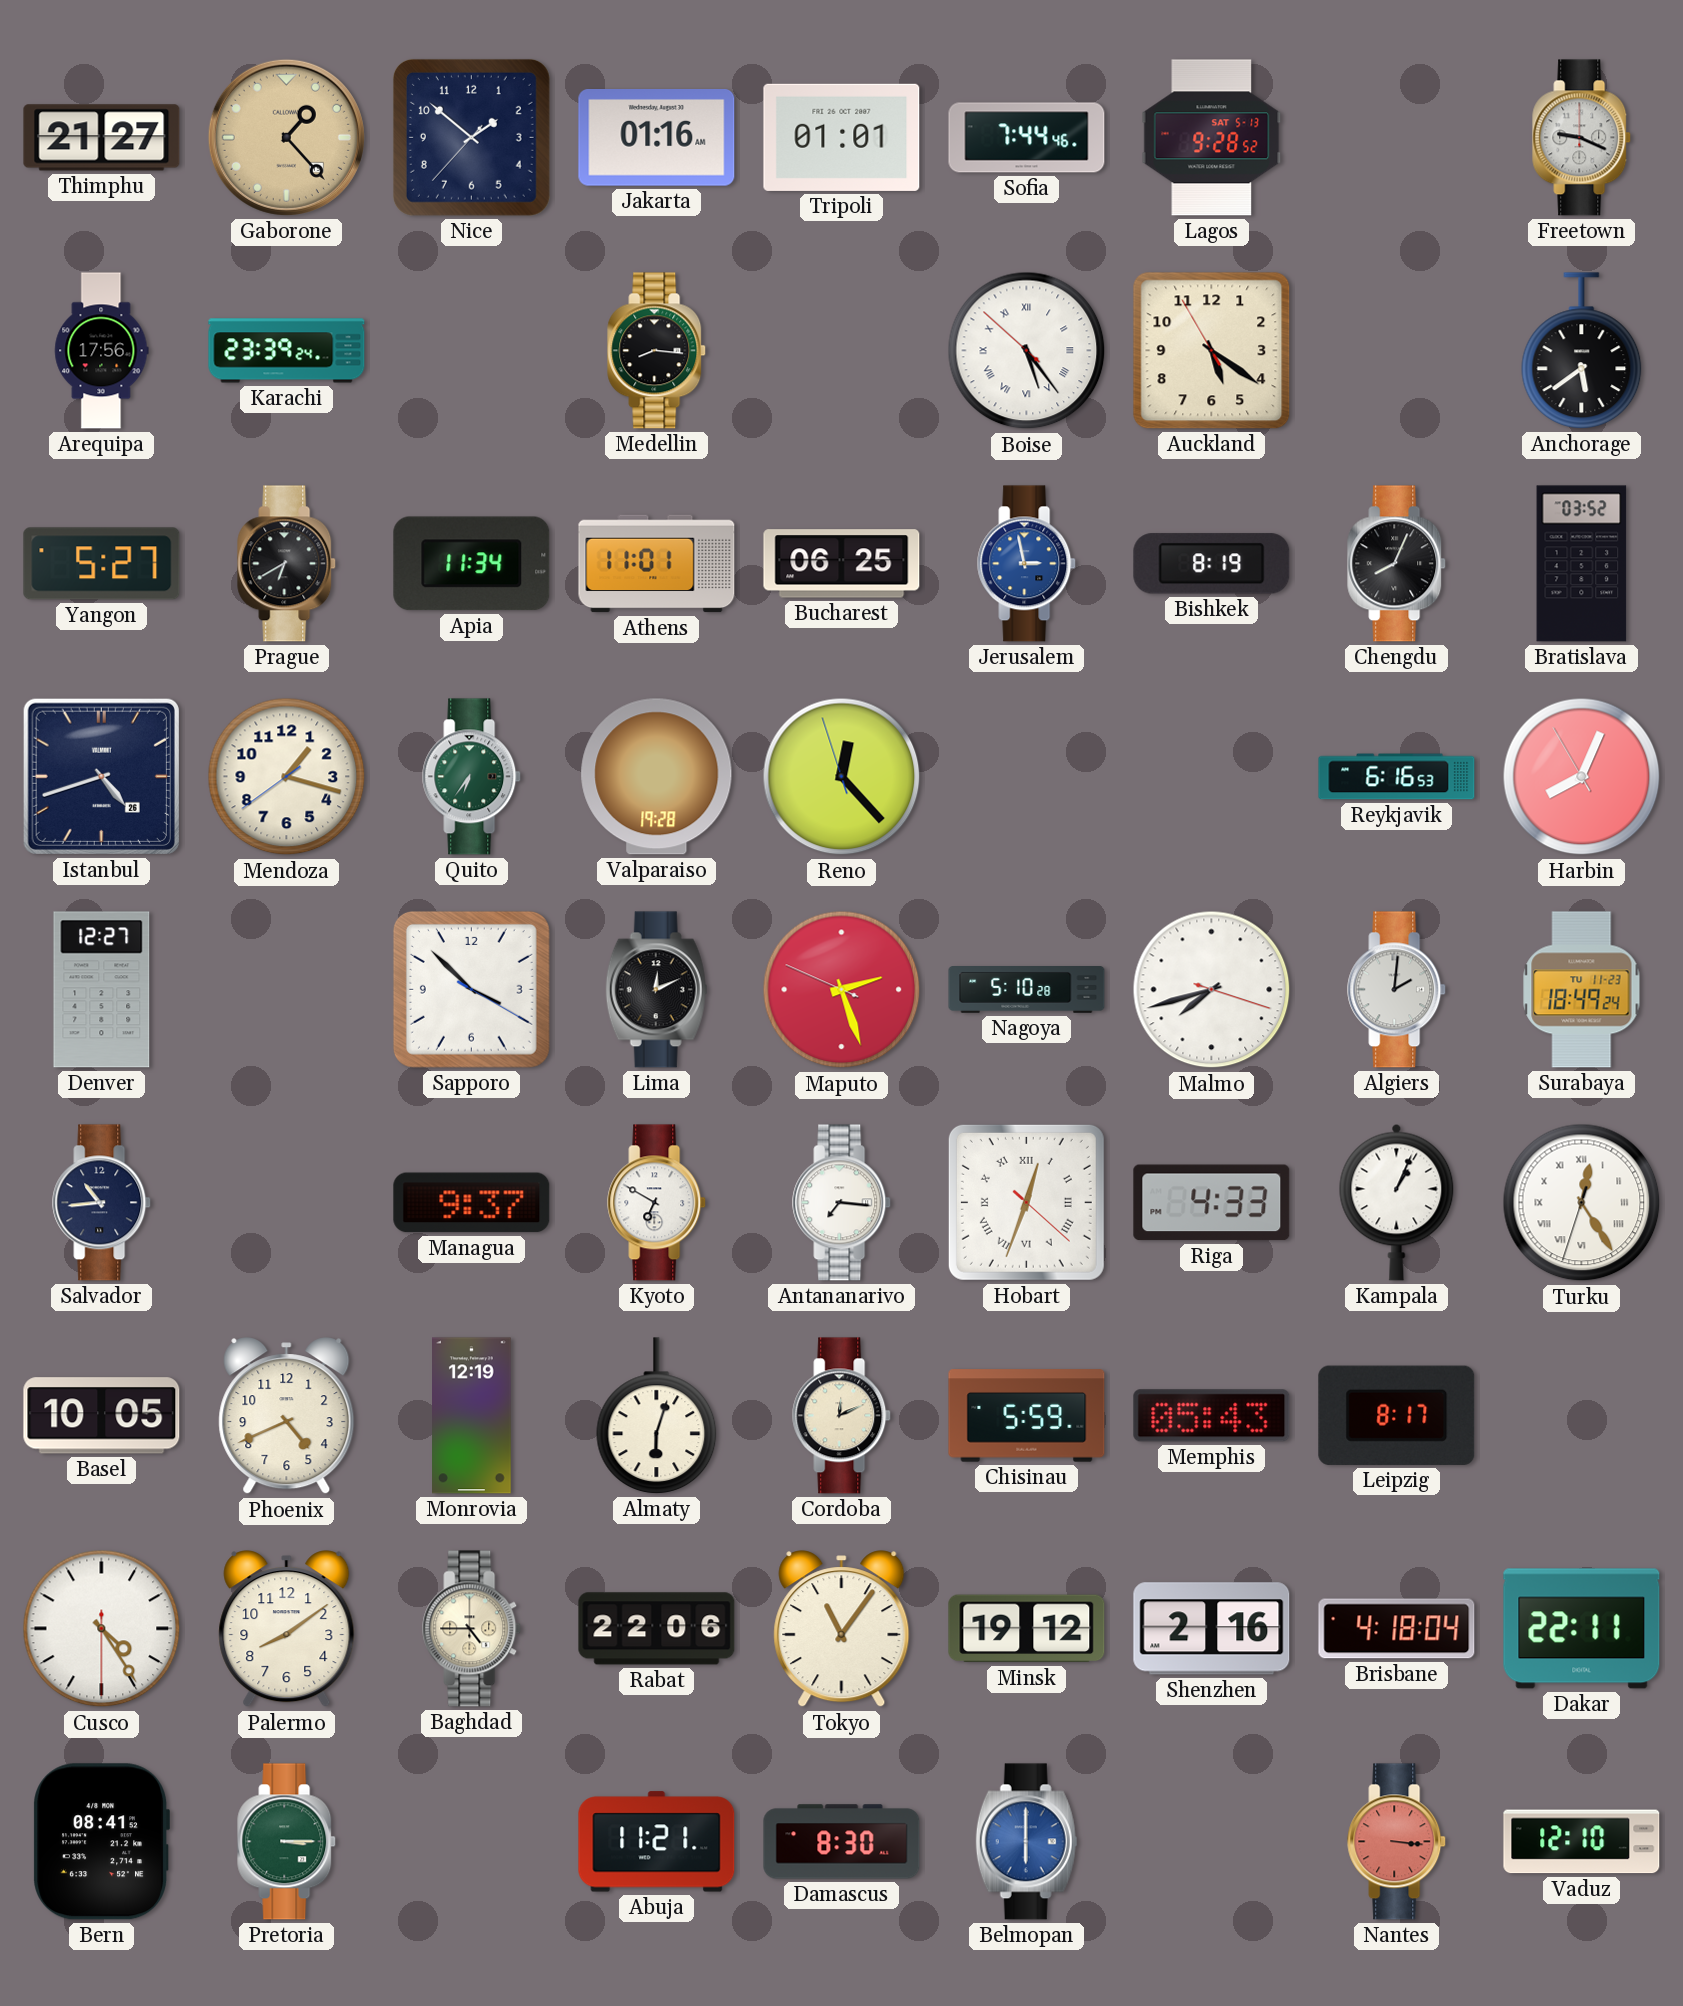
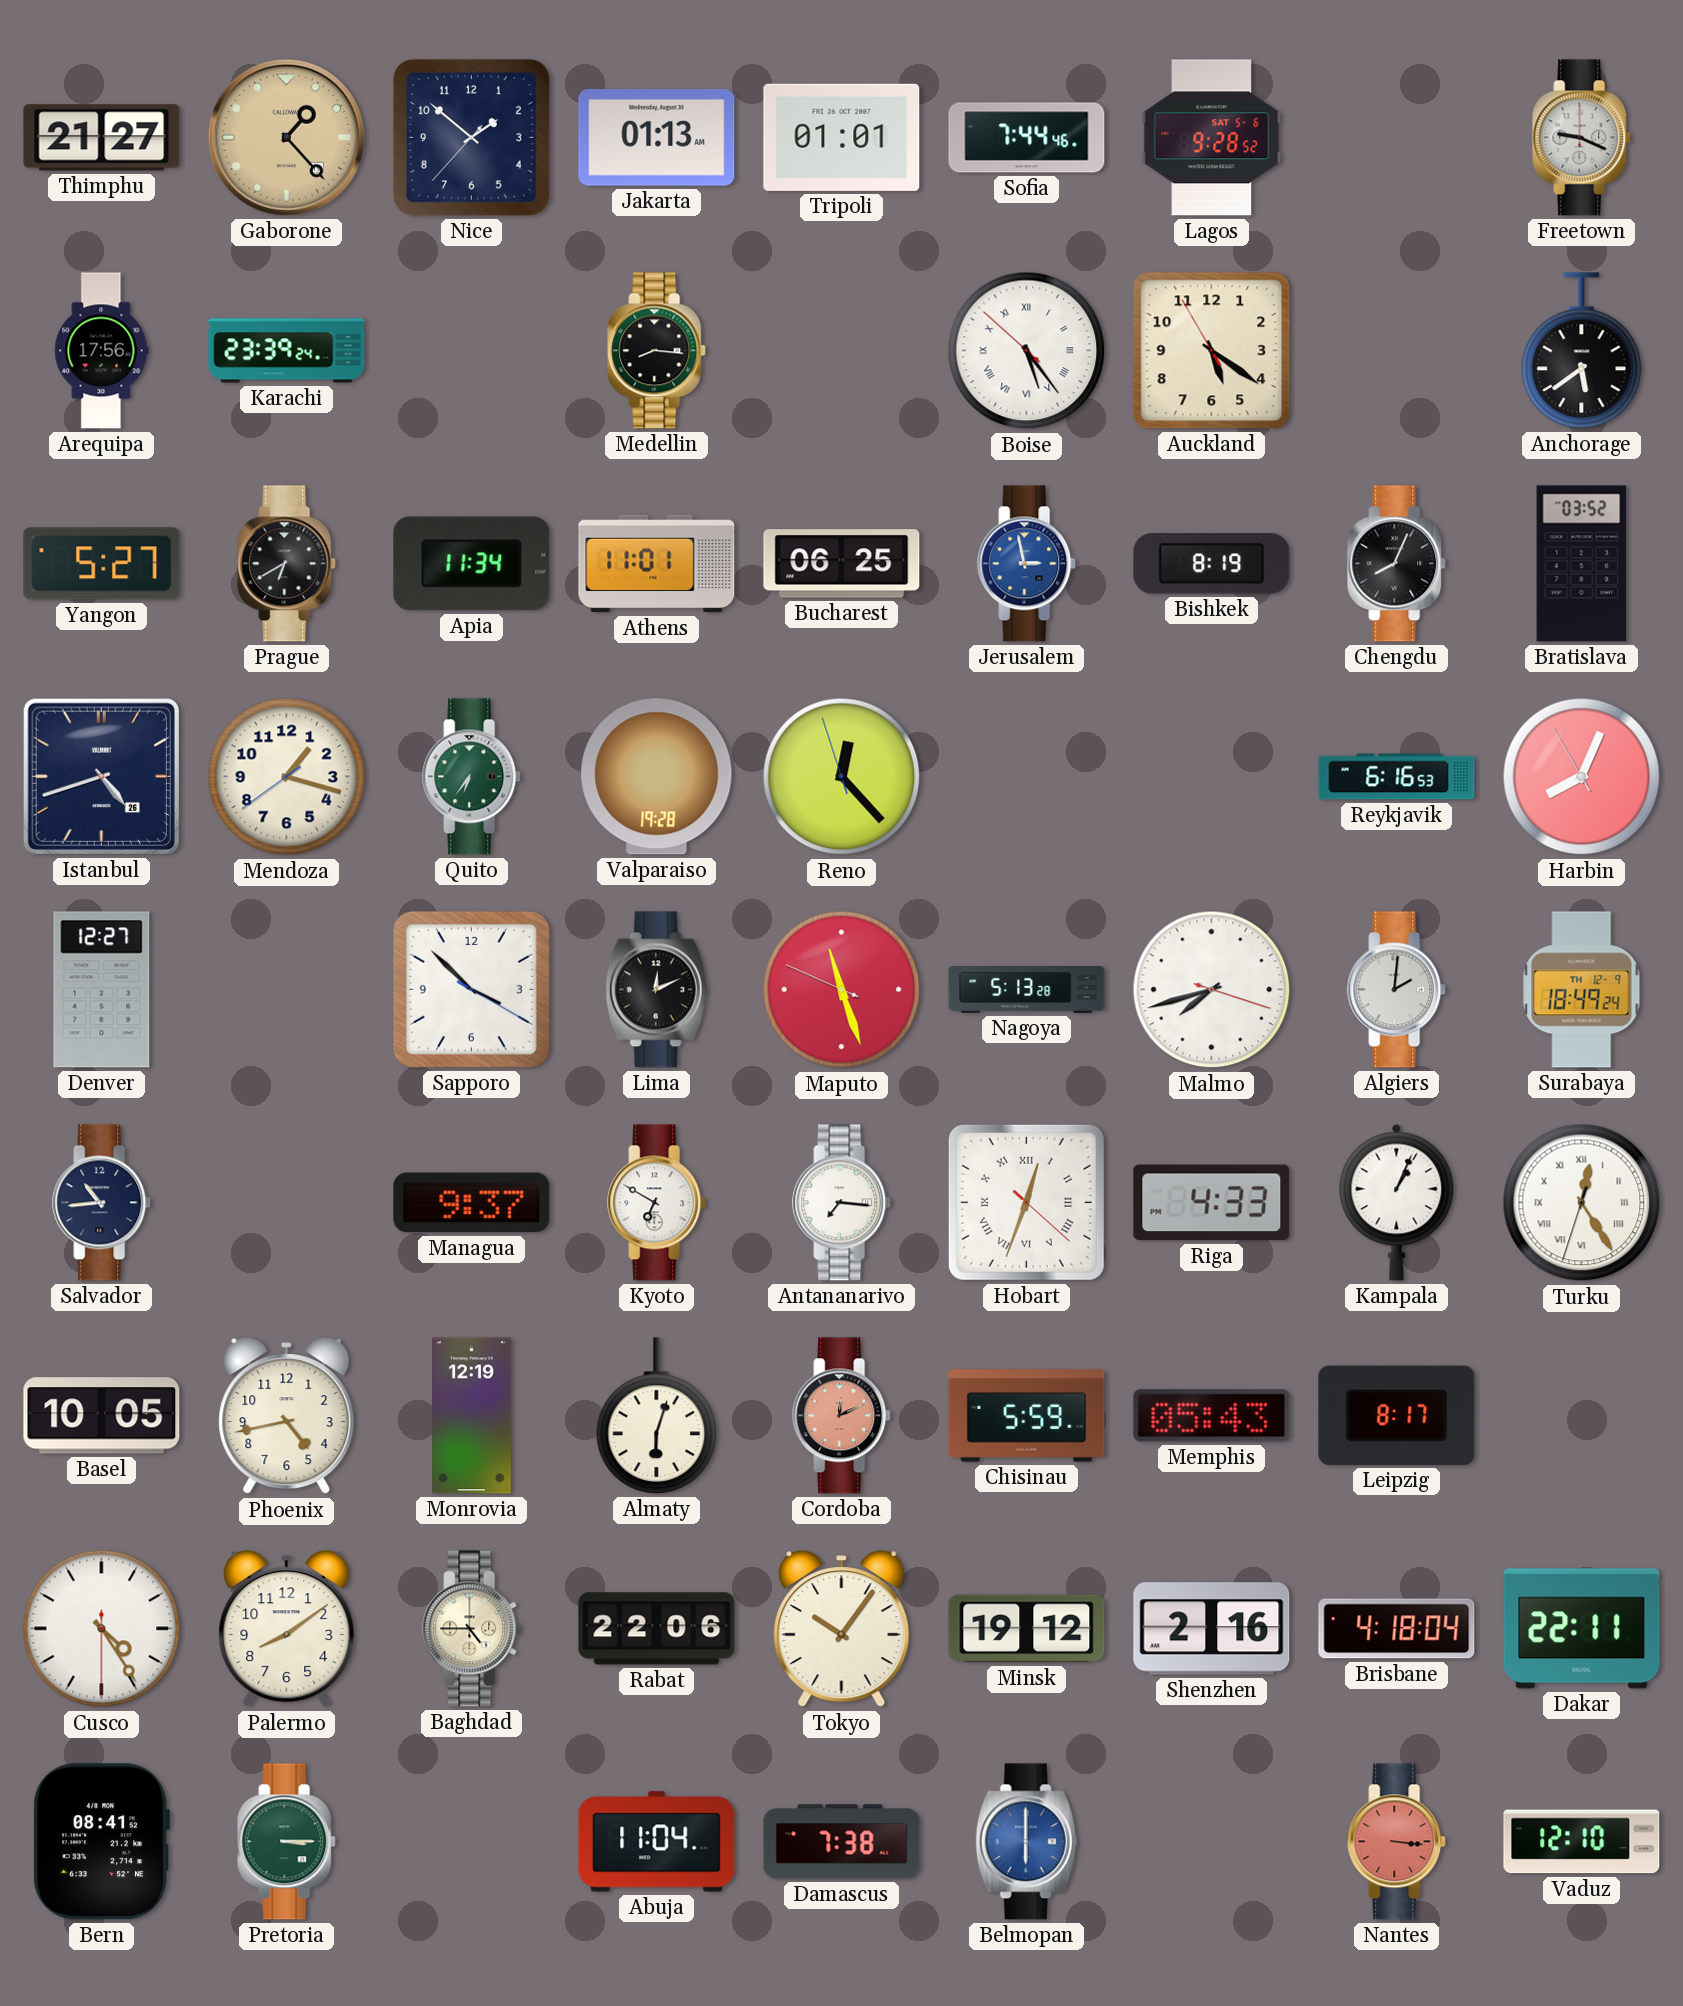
Jakarta: 01:16 -> 01:13 (657, 138)
Lagos date: SAT 5-13 -> SAT 5-6 (1212, 138)
Maputo: 2:26 -> 11:26 (842, 990)
Nagoya: 5:10 -> 5:13 (1027, 990)
Surabaya date: TU 11-23 -> TH 12-9 (1582, 990)
Phoenix: 4:41 -> 4:43 (287, 1416)
Cordoba dial: cream -> salmon (842, 1416)
Tokyo: 11:06 -> 10:06 (842, 1629)
Abuja: 11:21 -> 11:04 (657, 1842)
Damascus: 8:30 -> 7:38 (842, 1842)
